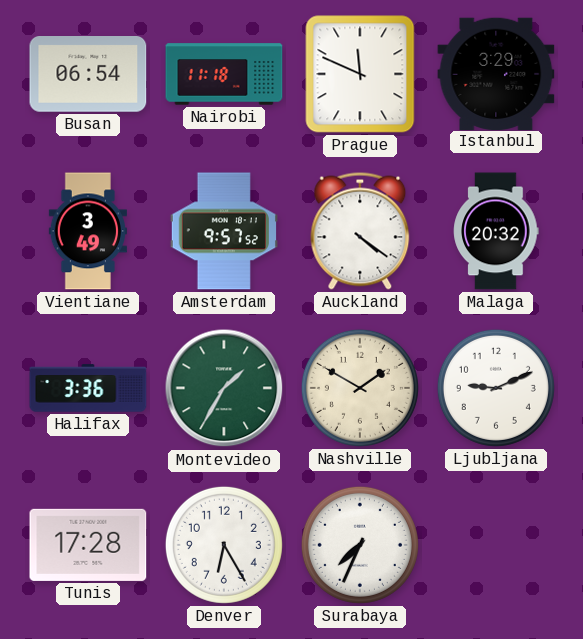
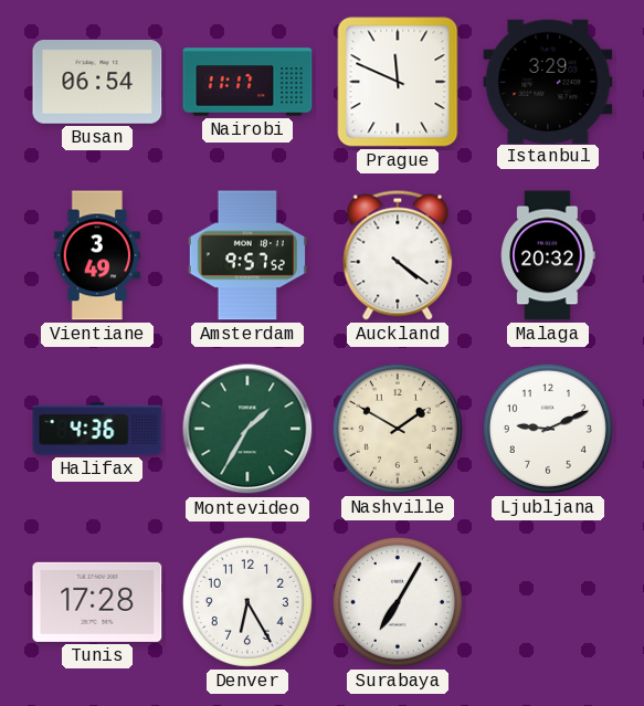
Nairobi: 11:18 -> 11:17 (247, 82)
Halifax: 3:36 -> 4:36 (97, 429)
Surabaya: 7:34 -> 7:05 (398, 602)
